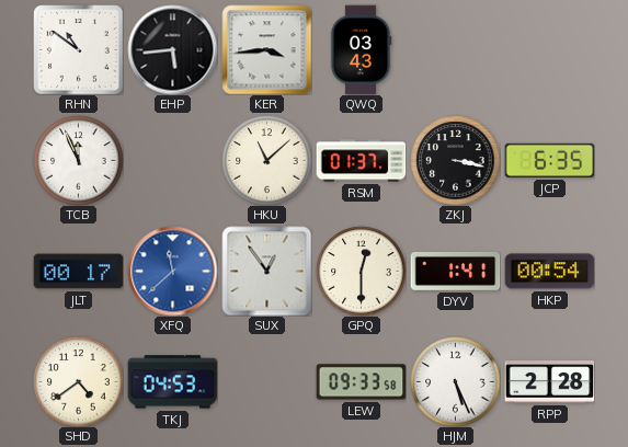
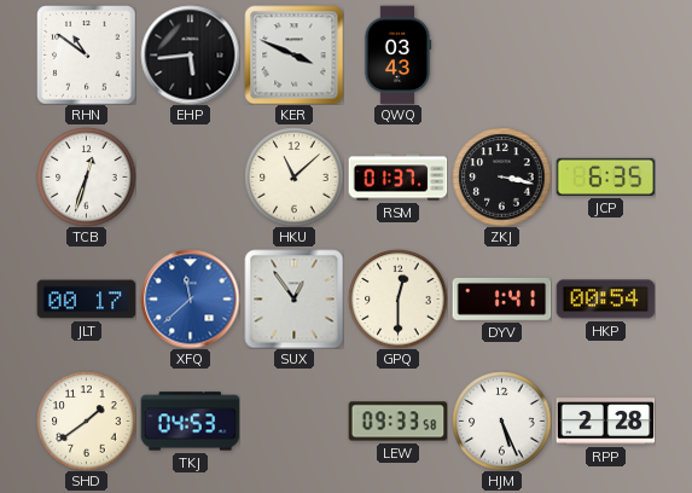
KER: 3:44 -> 3:49 (293, 54)
TCB: 11:56 -> 12:33 (86, 176)
SHD: 4:39 -> 1:39 (86, 420)
